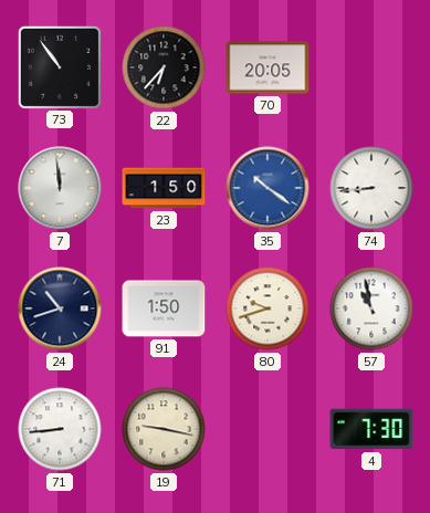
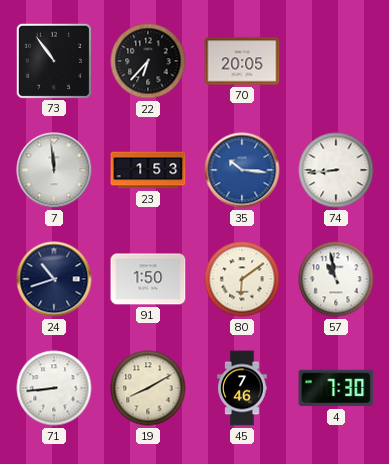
23: 1:50 -> 1:53 (148, 170)
35: 10:21 -> 10:16 (242, 170)
80: 9:42 -> 6:09 (242, 279)
19: 9:17 -> 8:10 (148, 388)
45: none -> 7:46 (242, 388)
